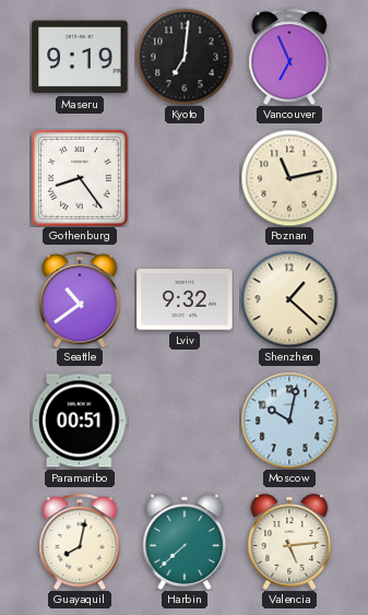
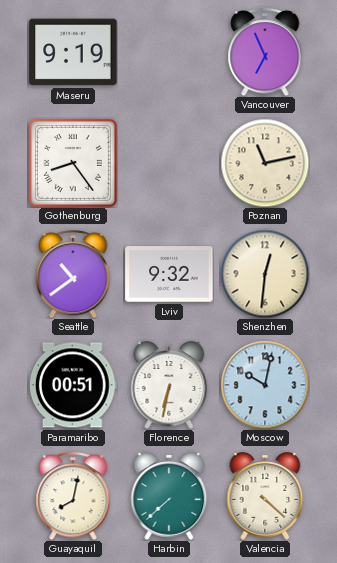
Kyoto: 7:01 -> none (185, 57)
Shenzhen: 1:22 -> 12:31 (265, 274)
Florence: none -> 6:32 (169, 385)
Valencia: 5:14 -> 4:22 (265, 496)
